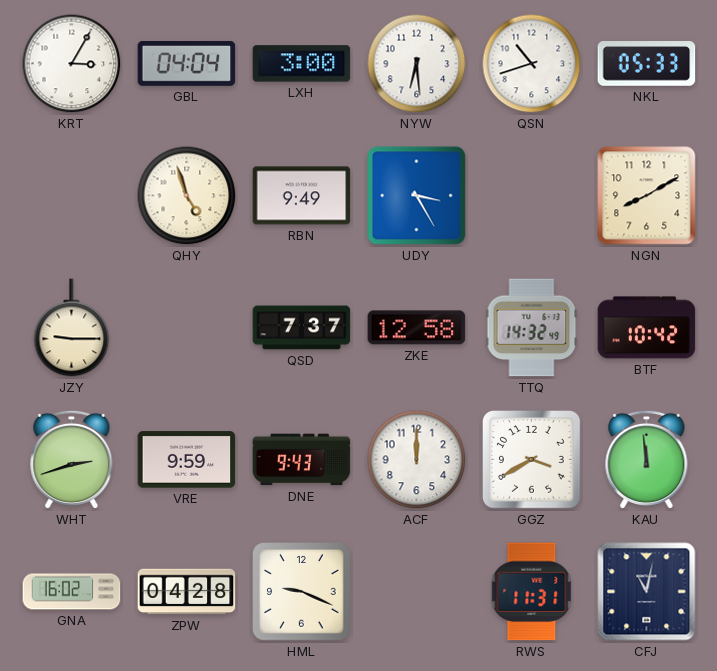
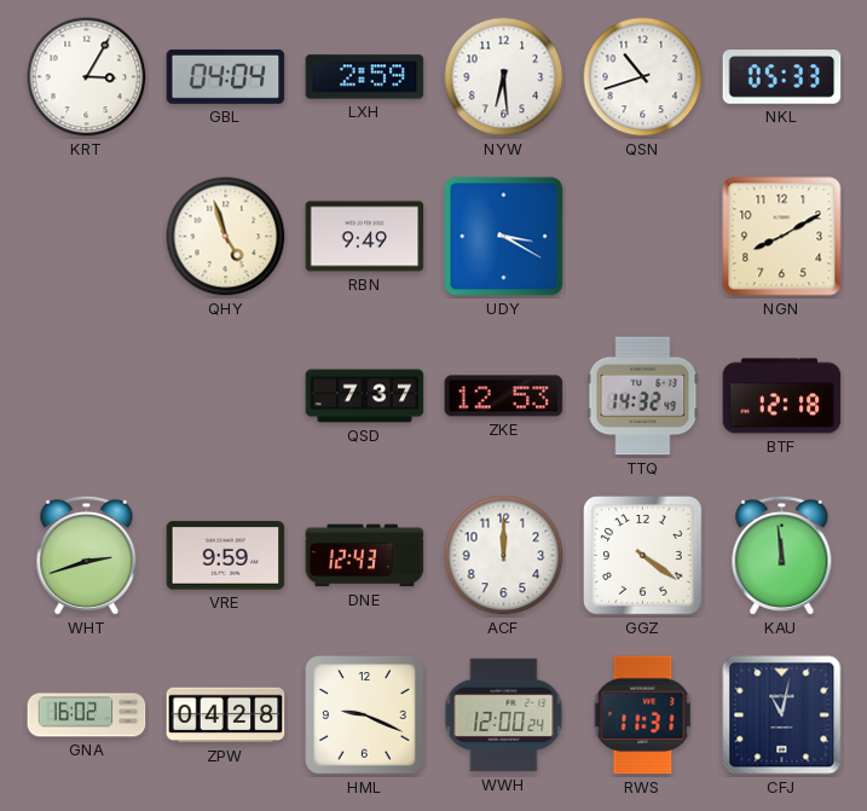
LXH: 3:00 -> 2:59 (365, 77)
UDY: 3:25 -> 3:20 (504, 237)
JZY: 9:15 -> none (72, 328)
ZKE: 12:58 -> 12:53 (504, 396)
BTF: 10:42 -> 12:18 (782, 396)
DNE: 9:43 -> 12:43 (365, 556)
GGZ: 3:40 -> 4:21 (643, 556)
WWH: none -> 12:00 (504, 716)
